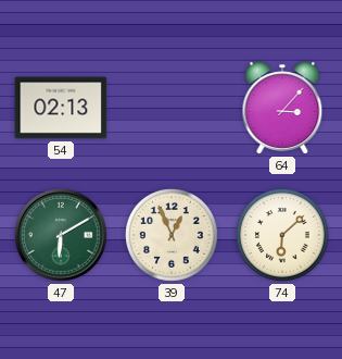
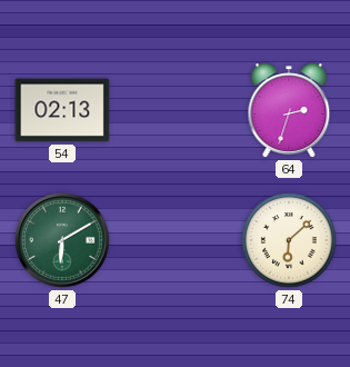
64: 3:07 -> 2:33 (289, 110)
39: 12:56 -> none (173, 236)
